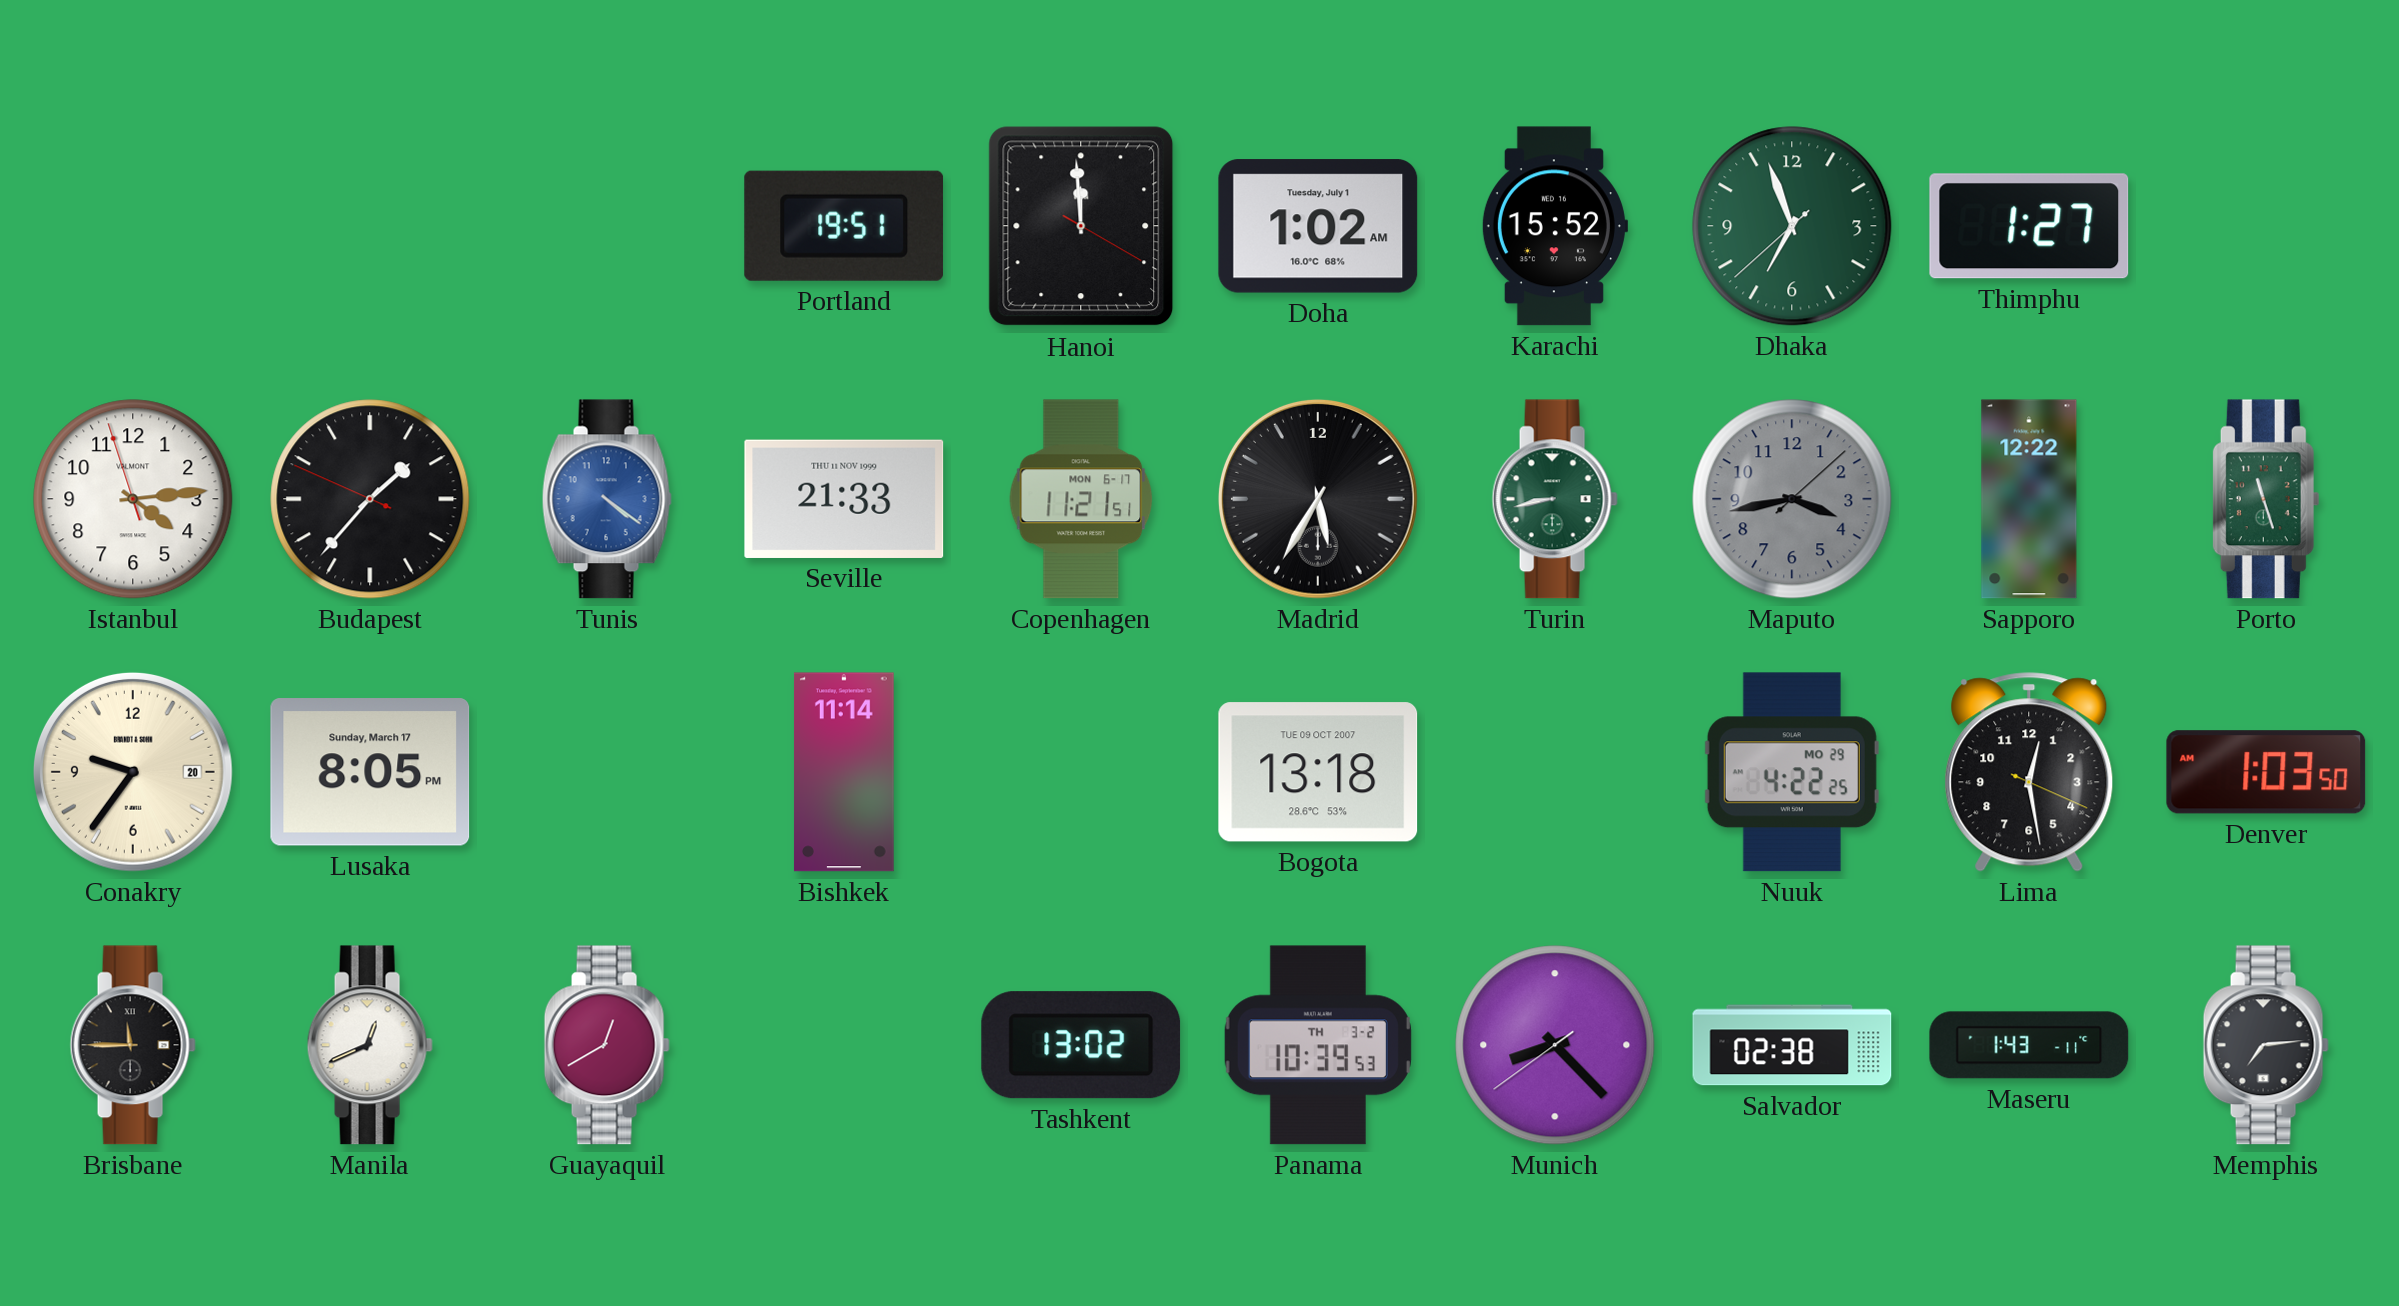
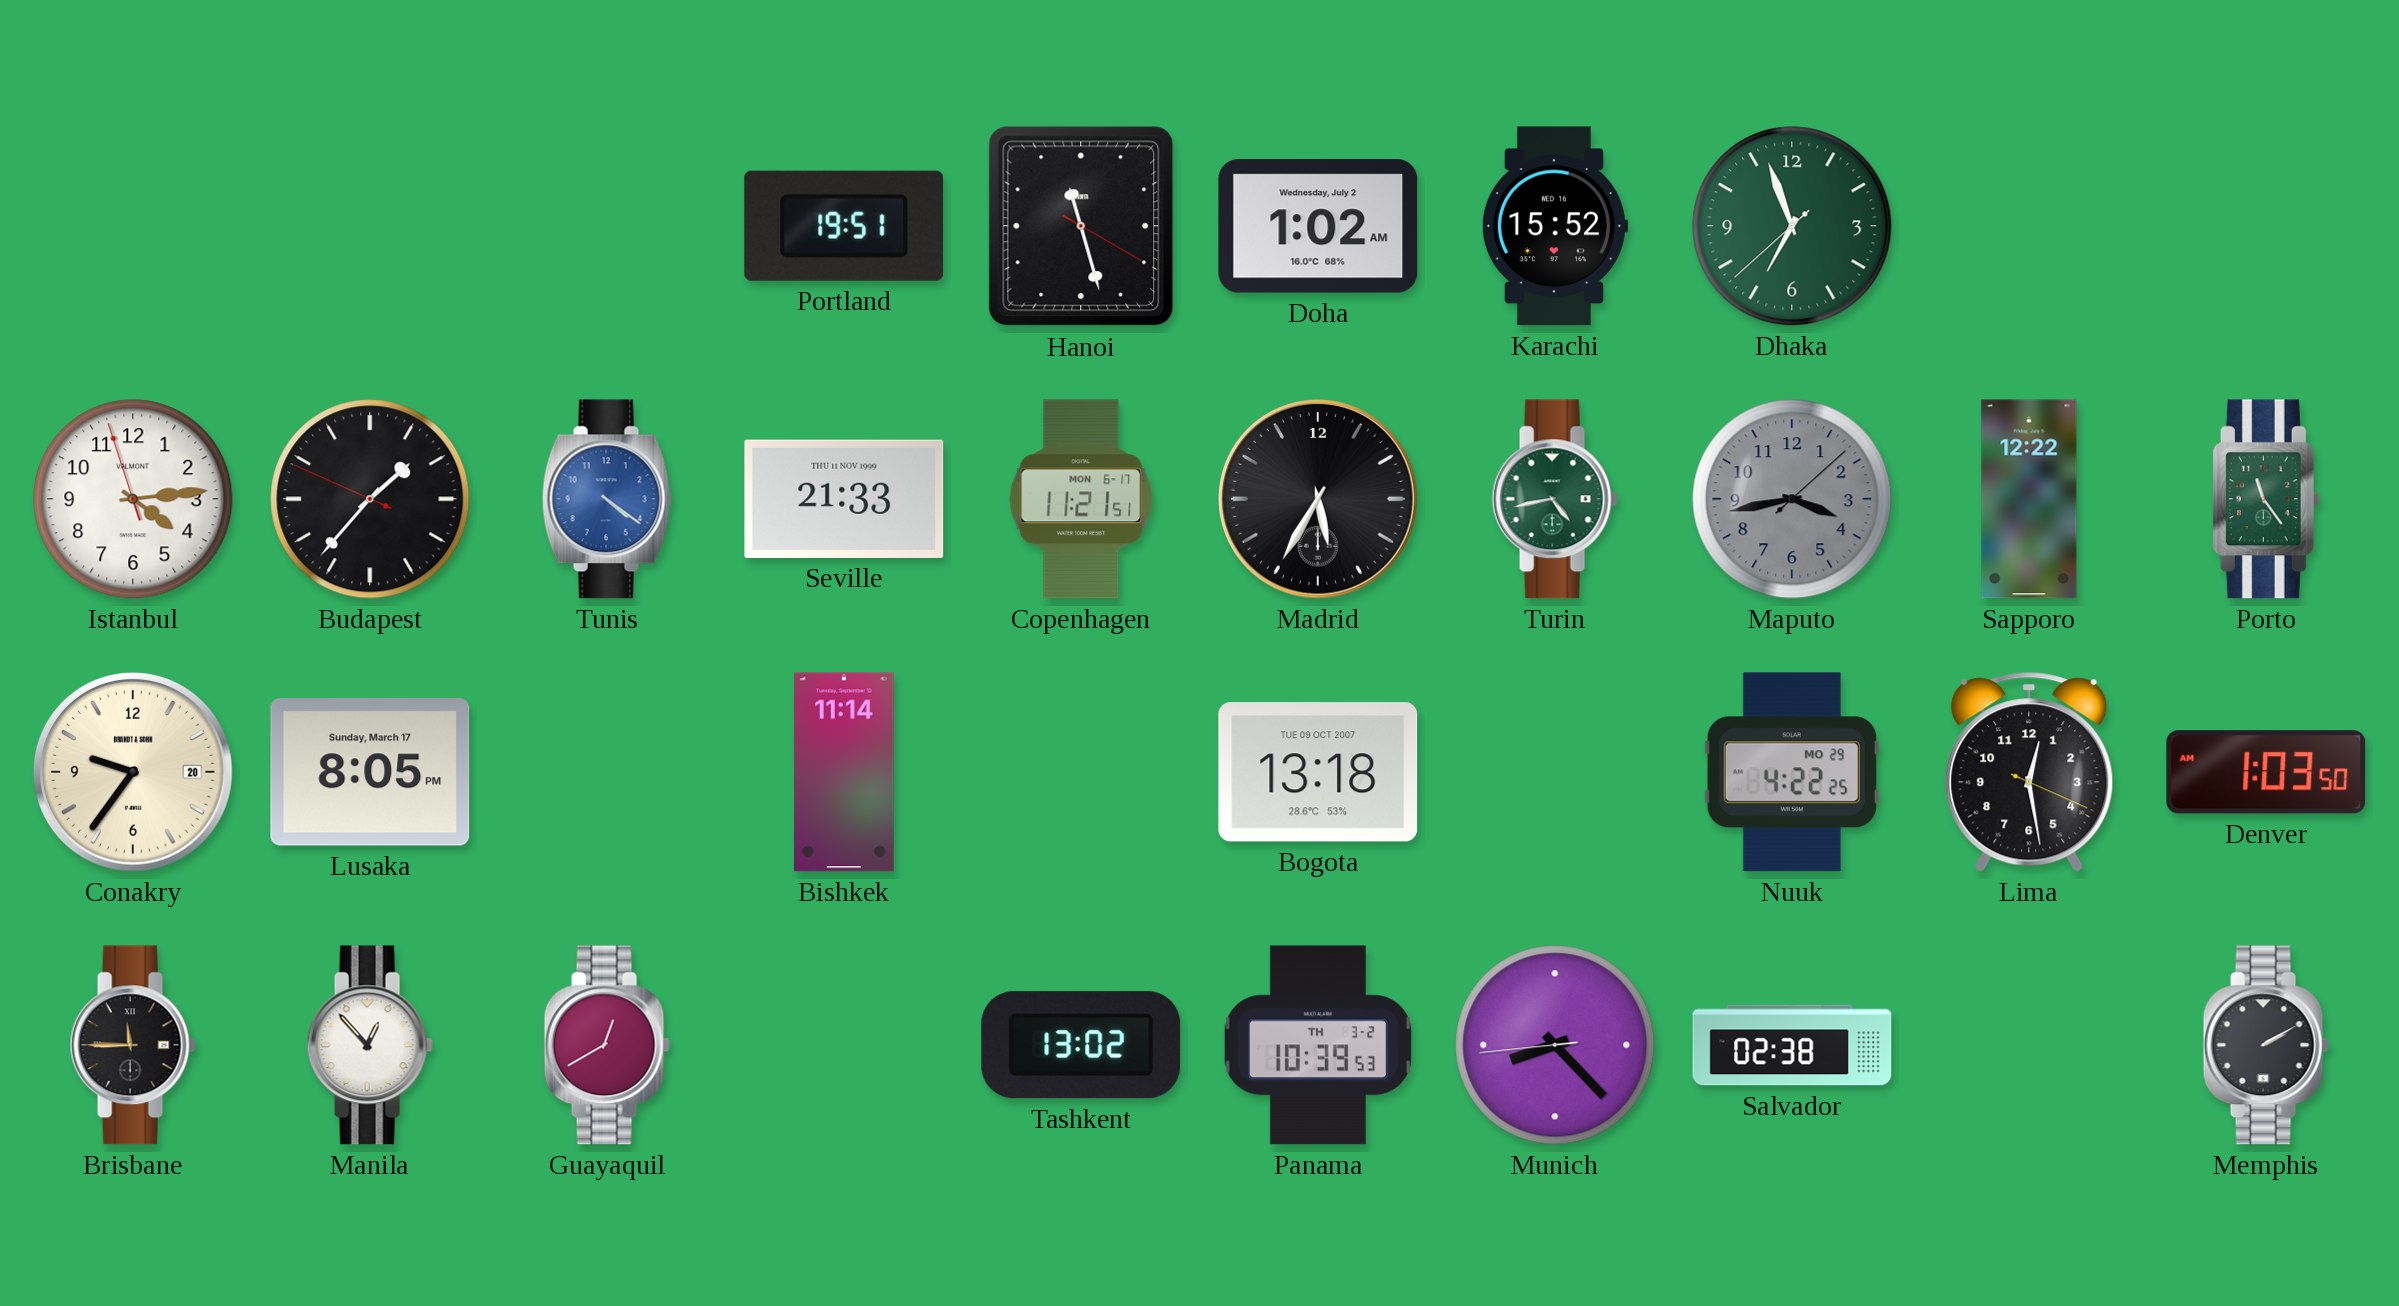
Hanoi: 11:59 -> 11:27 (1081, 226)
Doha date: Tuesday, July 1 -> Wednesday, July 2 (1318, 226)
Thimphu: 1:27 -> none (2029, 226)
Turin: 8:43 -> 4:43 (1555, 499)
Porto: 11:27 -> 11:24 (2266, 499)
Manila: 12:41 -> 12:53 (370, 1045)
Munich: 8:22:39 -> 8:22:44 (1555, 1045)
Maseru: 1:43 -> none (2029, 1045)
Memphis: 7:14 -> 2:10 (2266, 1045)
